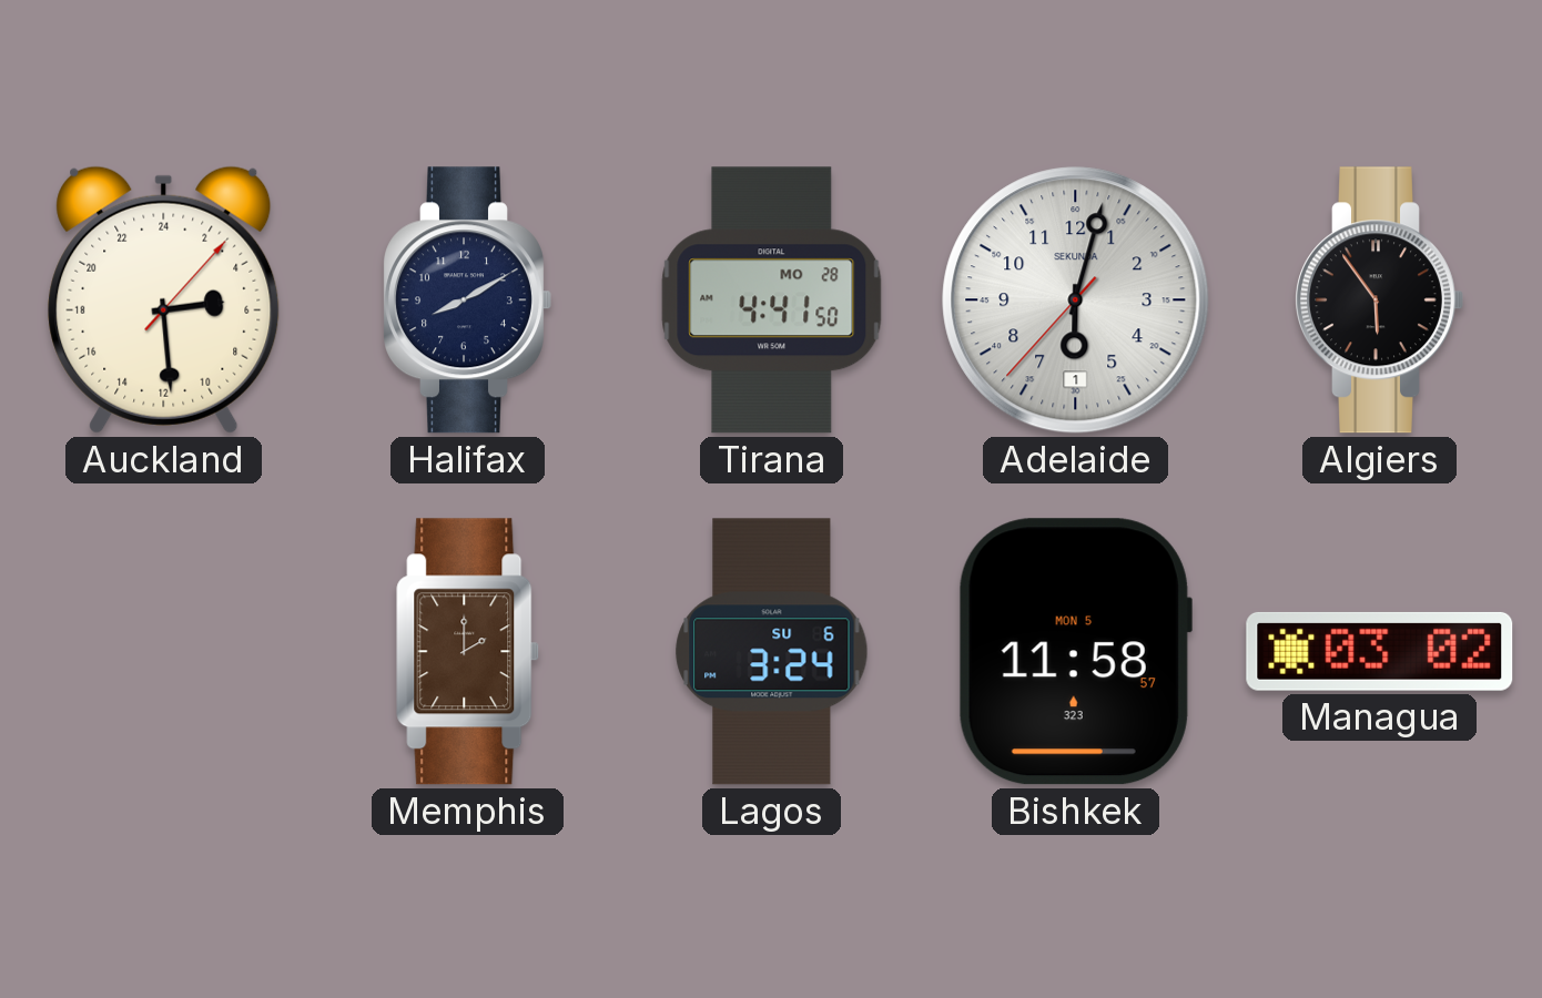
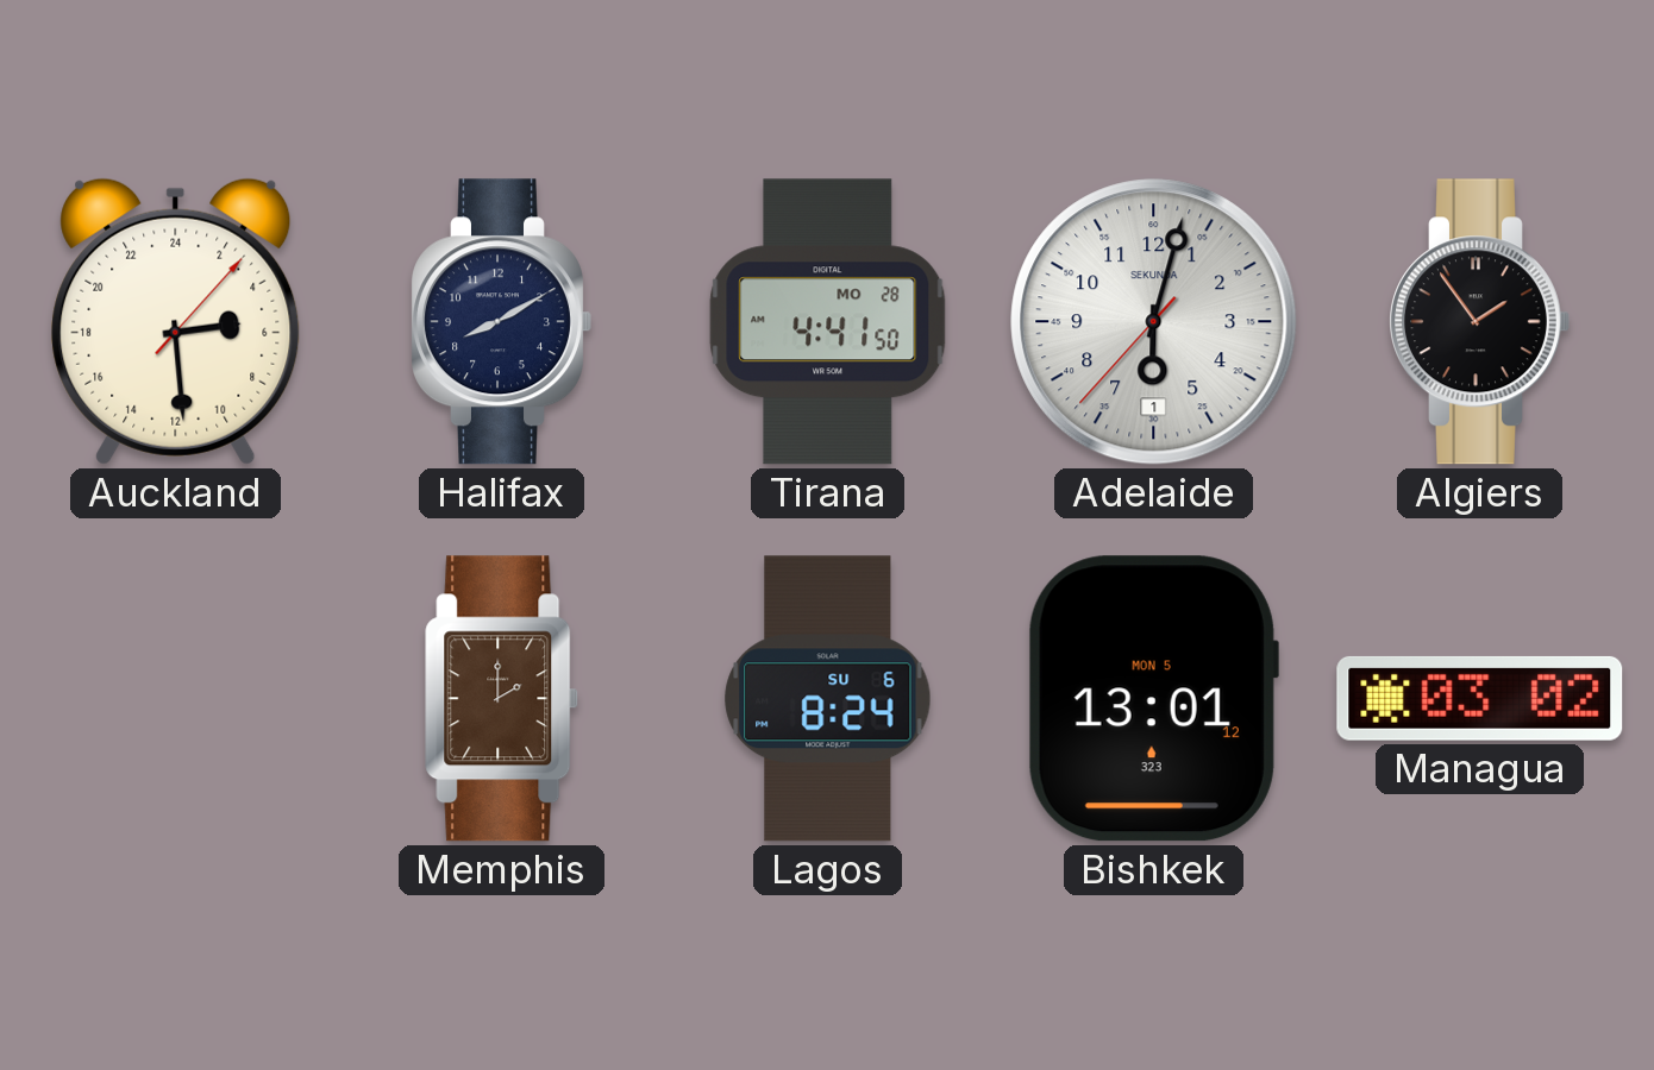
Algiers: 5:54 -> 1:54 (1479, 322)
Lagos: 3:24 -> 8:24 (828, 699)
Bishkek: 11:58 -> 13:01 (1153, 699)
